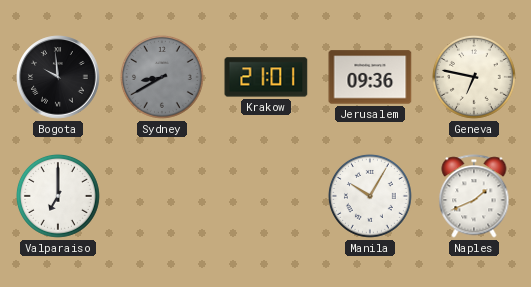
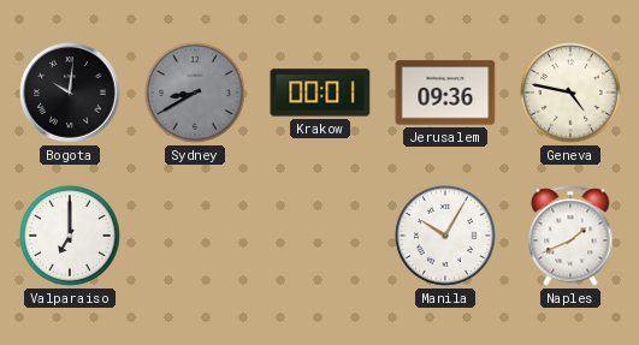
Bogota: 9:59 -> 10:01 (70, 93)
Krakow: 21:01 -> 00:01 (320, 93)
Geneva: 6:47 -> 4:47 (570, 93)
